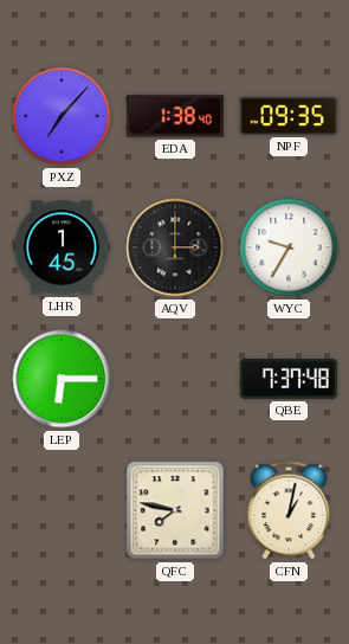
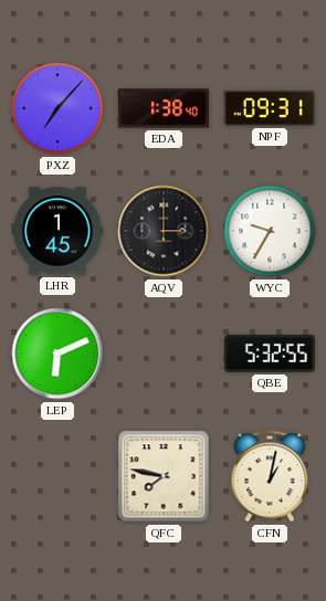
NPF: 09:35 -> 09:31 (270, 108)
LEP: 6:15 -> 6:11 (57, 354)
QBE: 7:37 -> 5:32 (270, 354)
